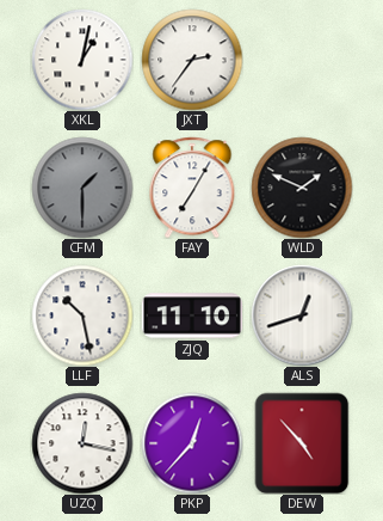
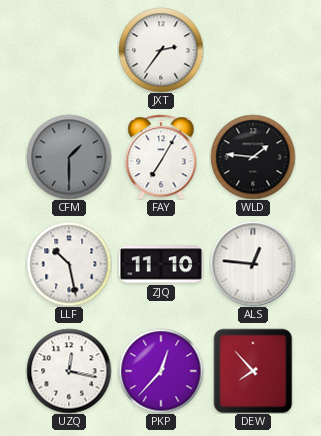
XKL: 1:02 -> none (82, 60)
WLD: 1:49 -> 1:46 (253, 157)
ALS: 12:42 -> 12:46 (253, 264)
DEW: 4:53 -> 7:53 (253, 371)
